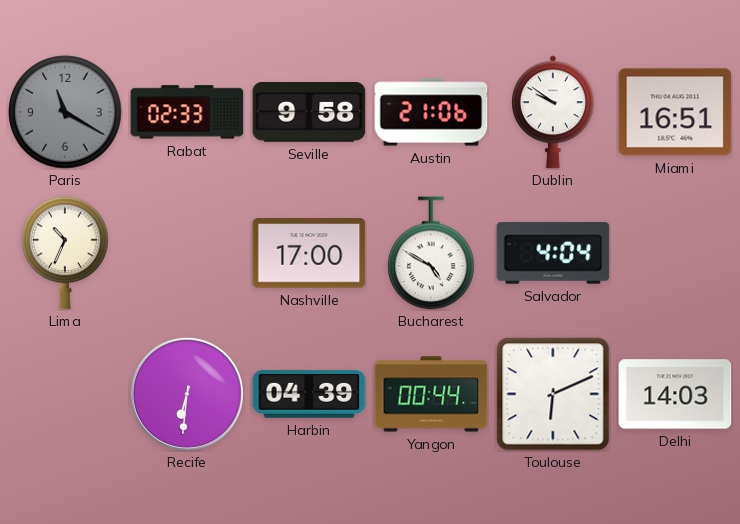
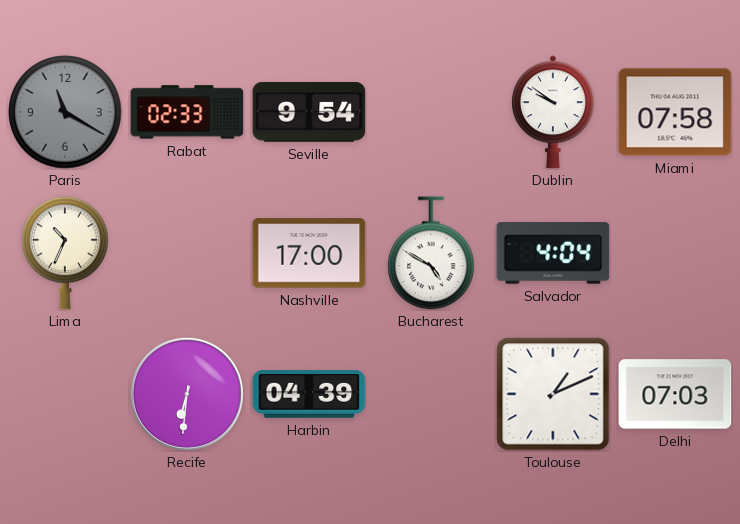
Seville: 9:58 -> 9:54 (309, 112)
Austin: 21:06 -> none (431, 112)
Miami: 16:51 -> 07:58 (675, 112)
Yangon: 00:44 -> none (431, 394)
Toulouse: 6:11 -> 1:11 (553, 394)
Delhi: 14:03 -> 07:03 (675, 394)
